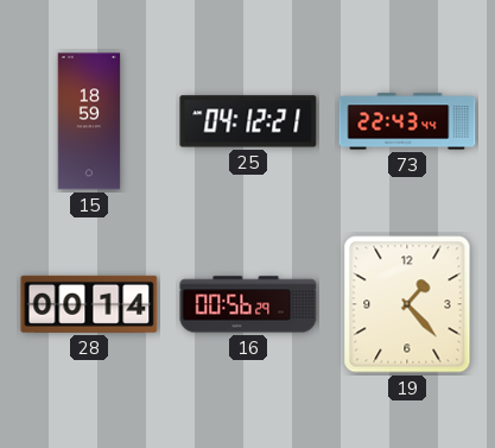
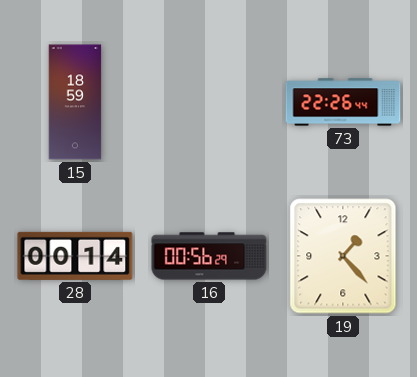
25: 04:12 -> none (248, 121)
73: 22:43 -> 22:26 (343, 102)
